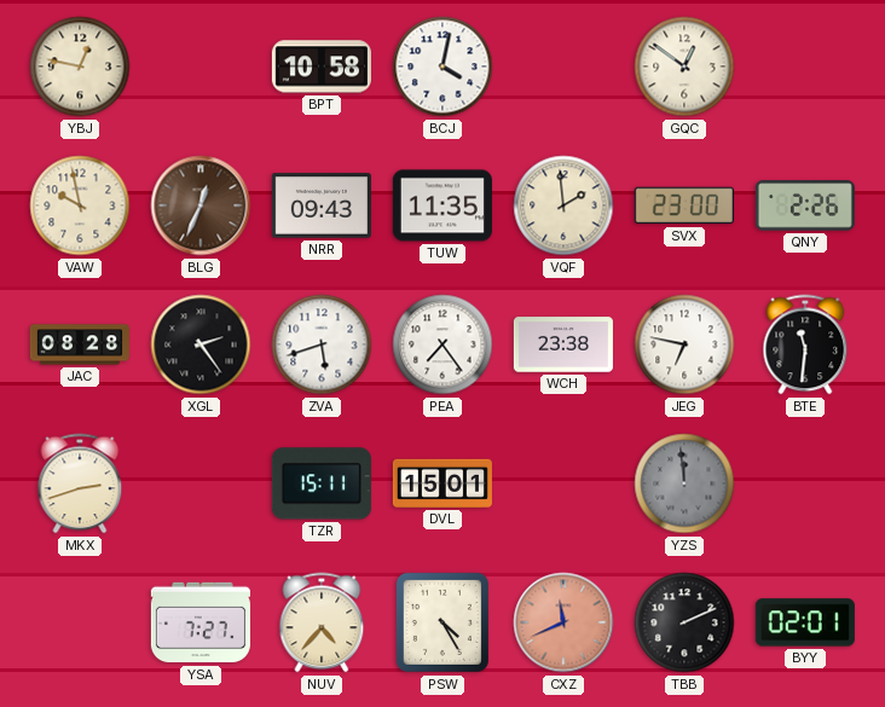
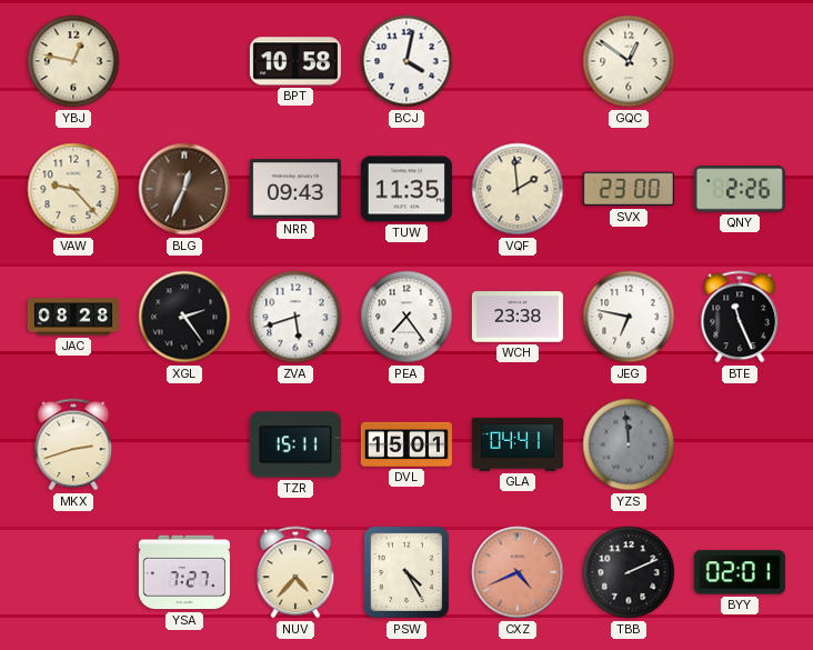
VAW: 9:58 -> 9:23 (73, 189)
BTE: 11:31 -> 11:26 (740, 317)
GLA: none -> 04:41 (518, 444)
CXZ: 11:41 -> 4:41 (518, 572)
